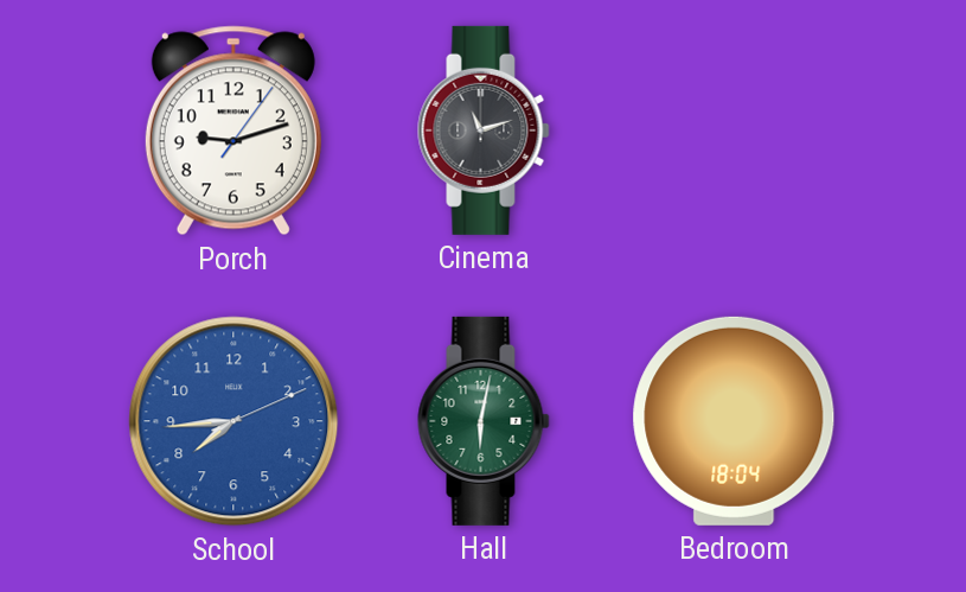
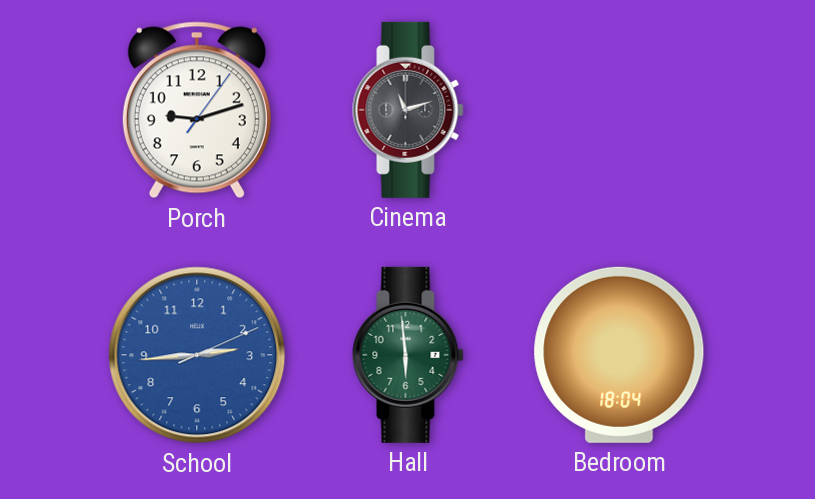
School: 7:44 -> 2:44 (197, 355)
Hall: 6:02 -> 5:59 (408, 355)
